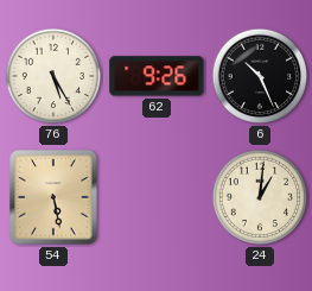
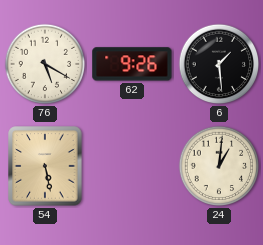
76: 5:25 -> 5:20 (45, 64)
6: 10:26 -> 1:29 (219, 64)
